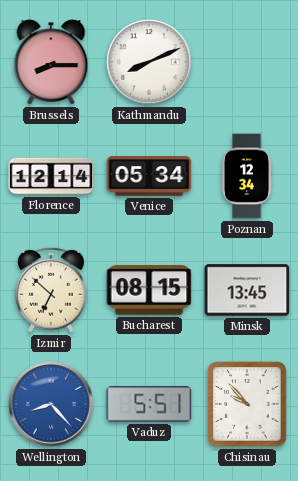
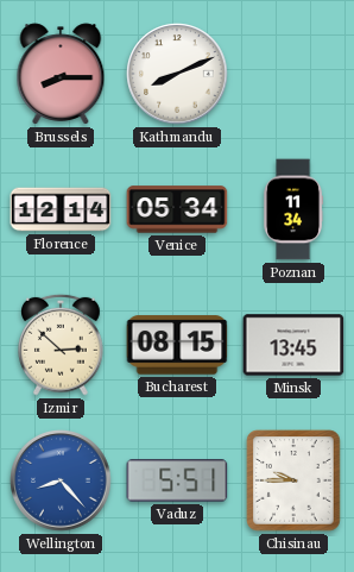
Poznan: 12:34 -> 11:34 (293, 209)
Izmir: 6:52 -> 2:52 (62, 345)
Chisinau: 9:53 -> 9:45 (293, 480)
